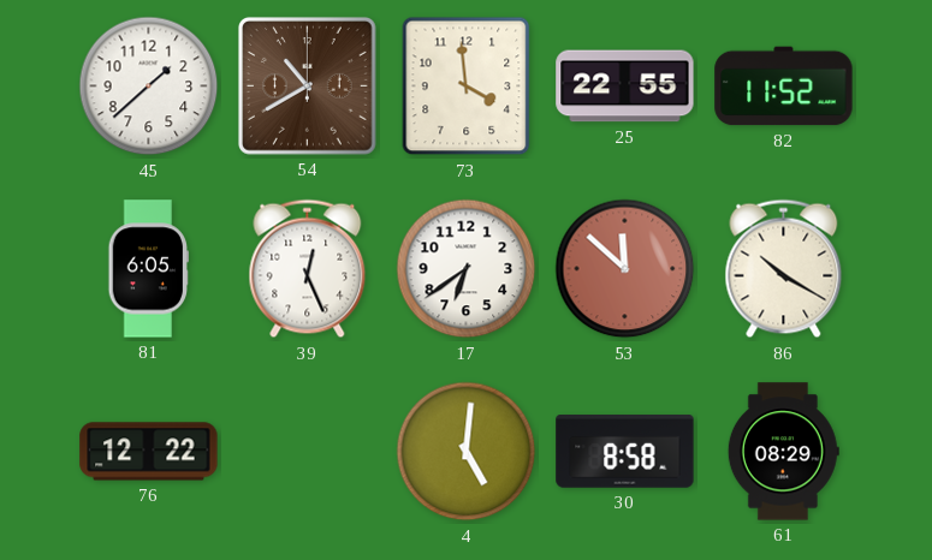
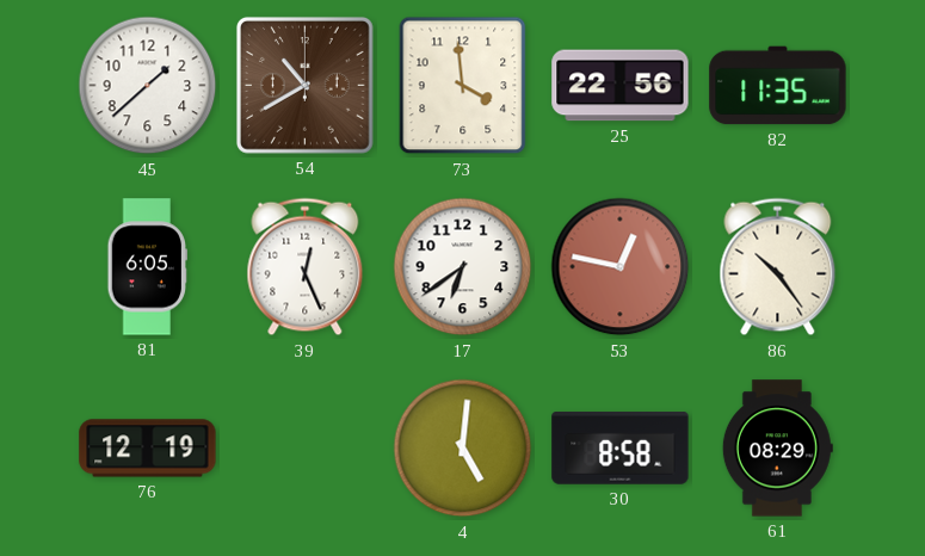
25: 22:55 -> 22:56 (621, 86)
82: 11:52 -> 11:35 (778, 86)
53: 11:52 -> 12:47 (621, 267)
86: 10:20 -> 10:24 (778, 267)
76: 12:22 -> 12:19 (148, 449)
